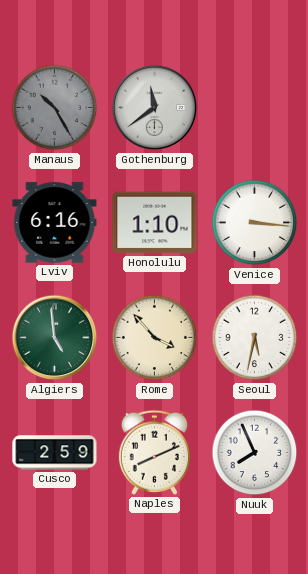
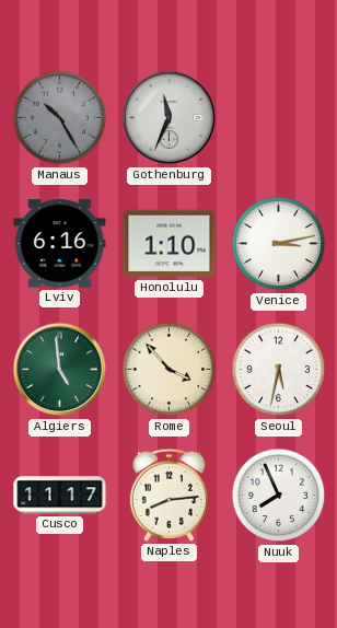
Gothenburg: 11:39 -> 11:34 (170, 118)
Venice: 3:16 -> 3:13 (279, 244)
Cusco: 2:59 -> 11:17 (60, 496)
Naples: 8:11 -> 8:14 (168, 495)
